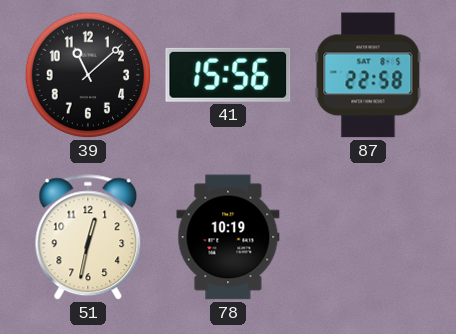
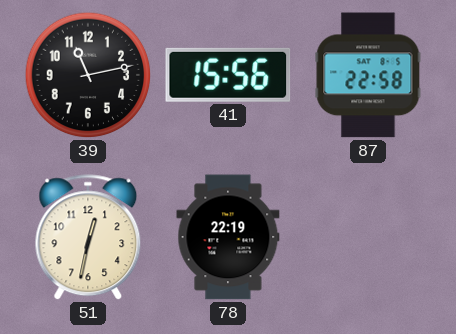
39: 11:08 -> 11:13 (88, 75)
78: 10:19 -> 22:19 (228, 237)
